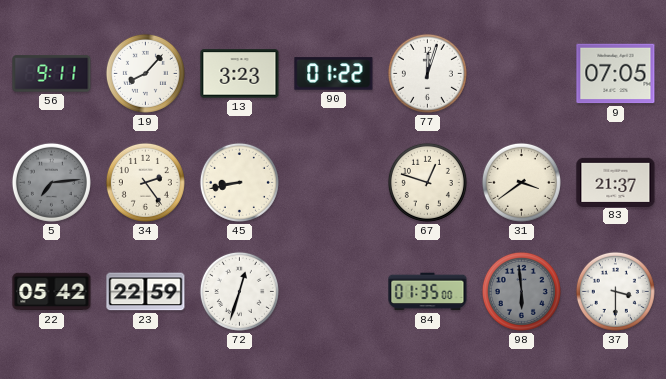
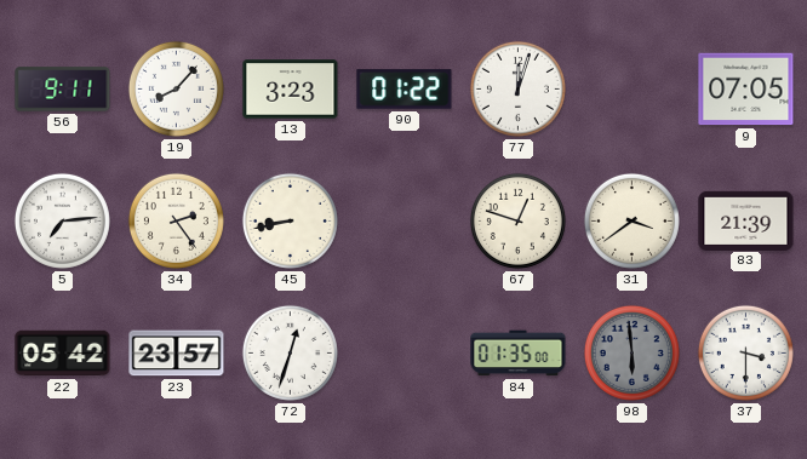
5 dial: grey -> white (62, 220)
83: 21:37 -> 21:39 (746, 220)
23: 22:59 -> 23:57 (177, 354)
